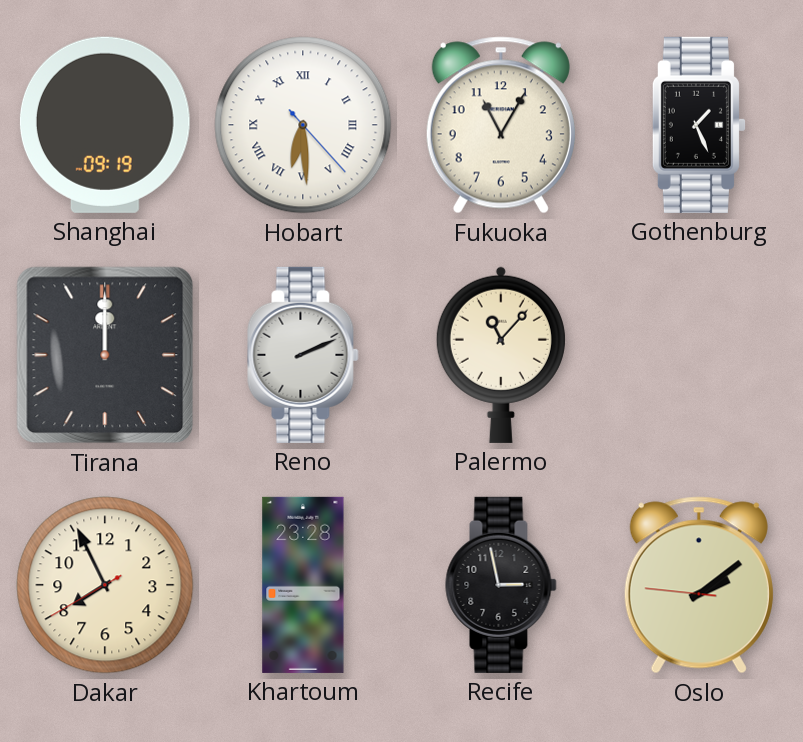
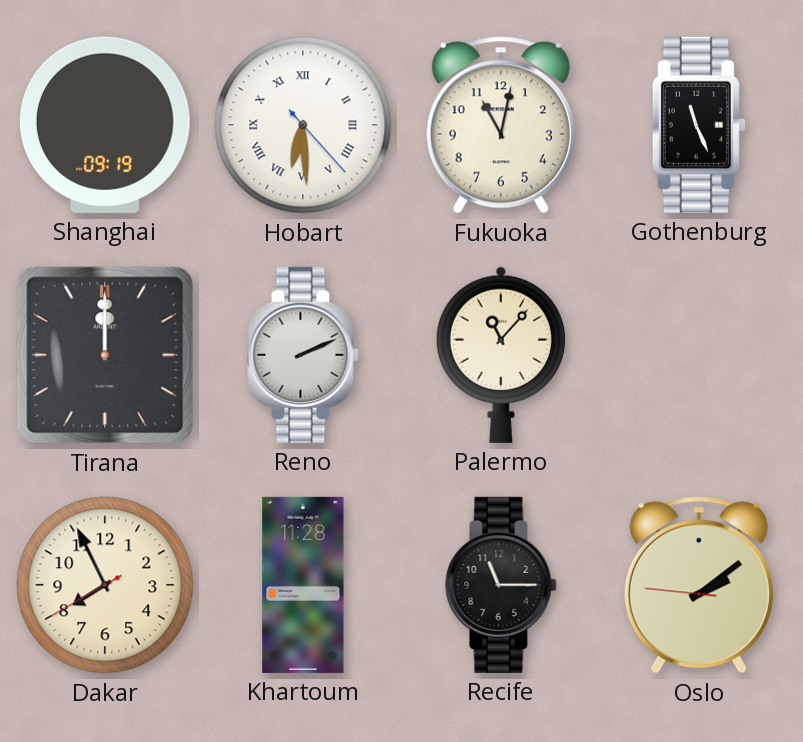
Fukuoka: 11:05 -> 11:02 (501, 125)
Gothenburg: 1:26 -> 11:26 (699, 125)
Khartoum: 23:28 -> 11:28 (303, 585)
Recife: 2:58 -> 11:15 (501, 585)
